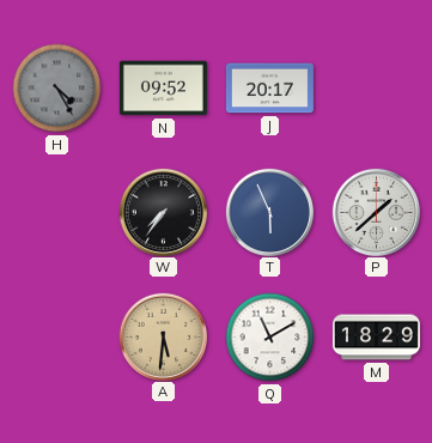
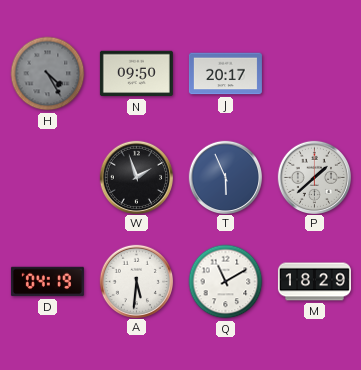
N: 09:52 -> 09:50 (136, 74)
W: 7:36 -> 1:57 (136, 177)
D: none -> 04:19 (47, 282)
A dial: champagne -> white (136, 281)
